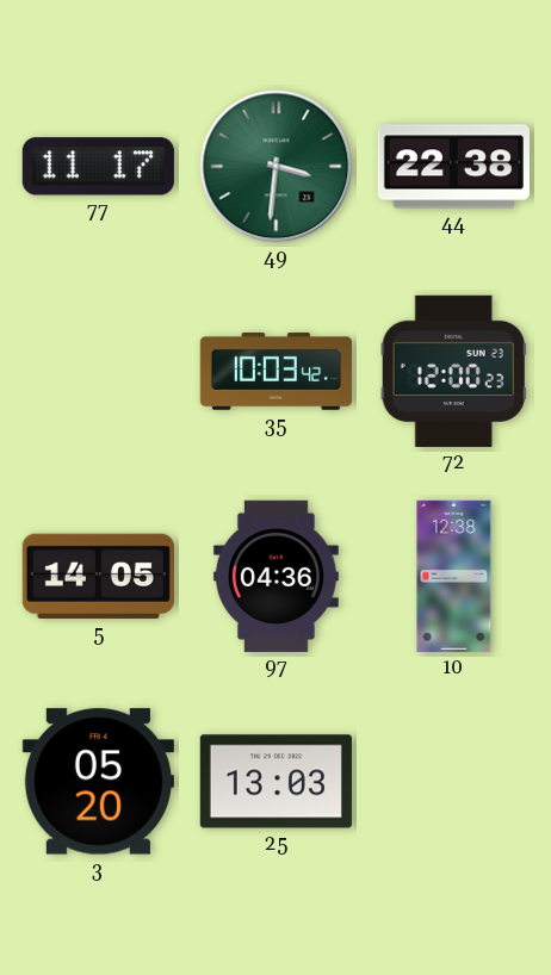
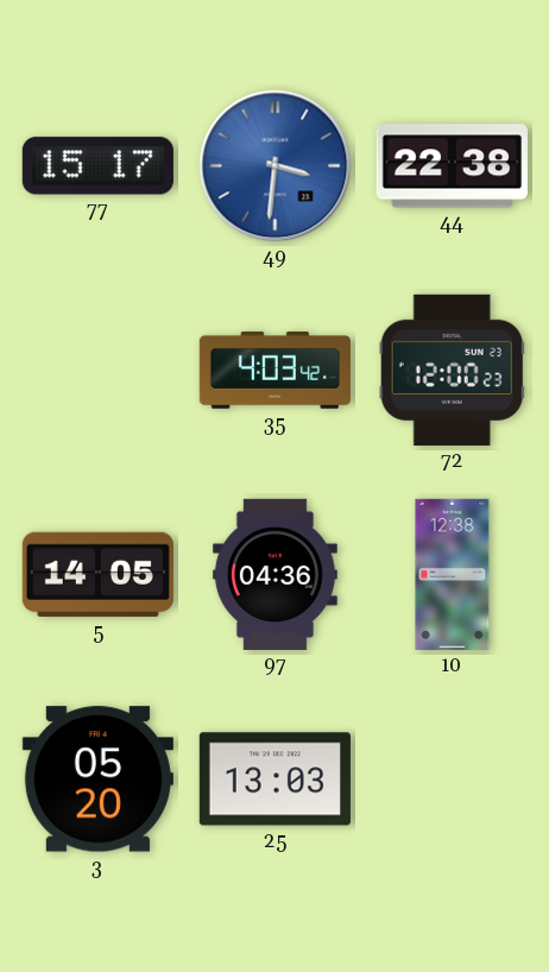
77: 11:17 -> 15:17 (97, 166)
49 dial: green -> blue (276, 166)
35: 10:03 -> 4:03 (274, 370)
